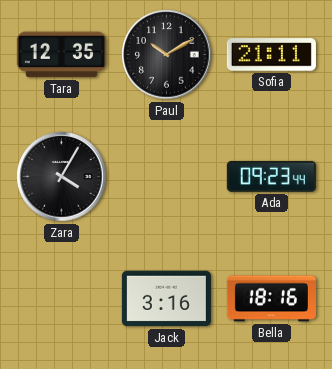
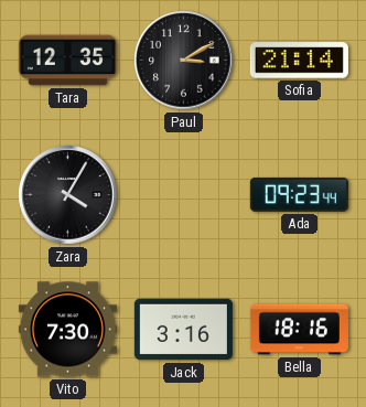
Paul: 10:10 -> 3:10 (184, 61)
Sofia: 21:11 -> 21:14 (299, 61)
Vito: none -> 7:30 (67, 330)
